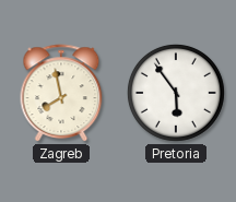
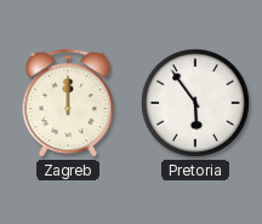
Zagreb: 7:58 -> 12:00 (68, 103)
